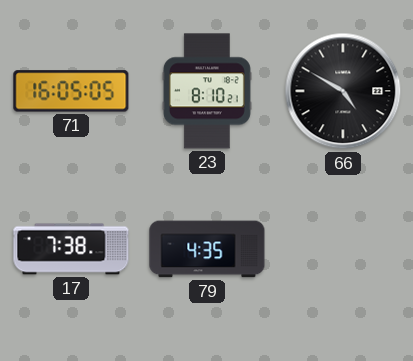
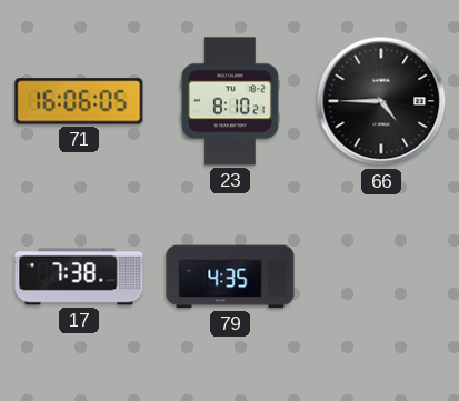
71: 16:05 -> 16:06 (79, 101)
66: 4:50 -> 4:45 (381, 101)
